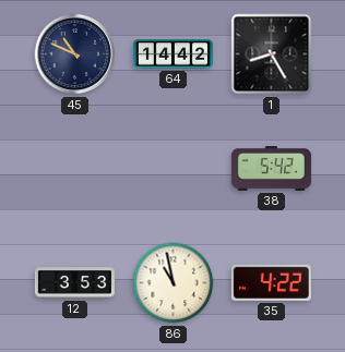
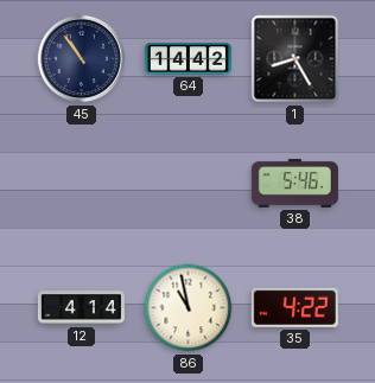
45: 10:49 -> 10:54 (82, 59)
38: 5:42 -> 5:46 (294, 184)
12: 3:53 -> 4:14 (81, 308)
